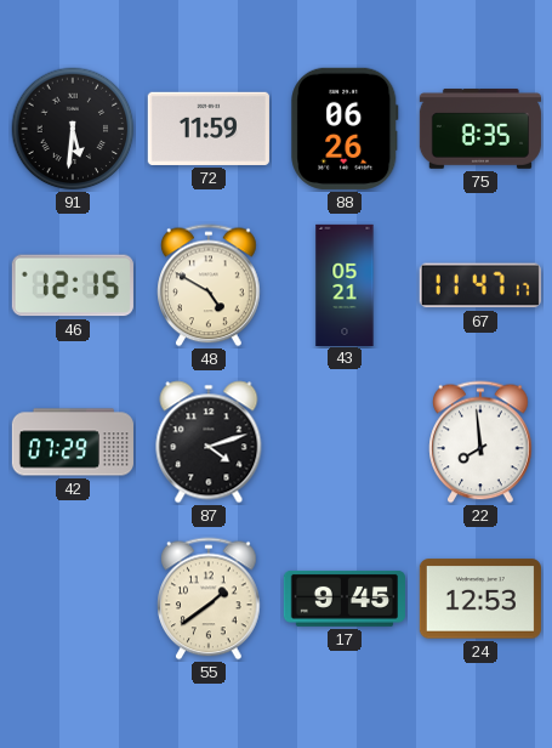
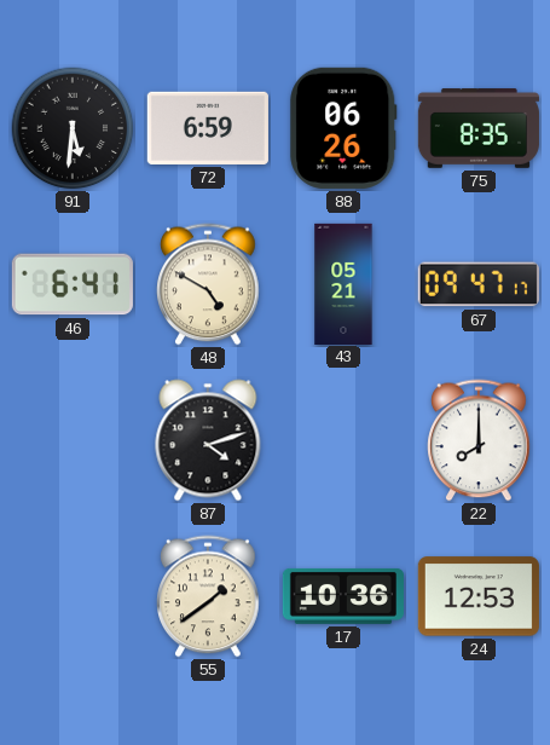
72: 11:59 -> 6:59 (208, 128)
46: 12:15 -> 6:41 (73, 284)
67: 11:47 -> 09:47 (479, 284)
42: 07:29 -> none (73, 442)
22: 7:59 -> 8:00 (479, 440)
17: 9:45 -> 10:36 (343, 596)
